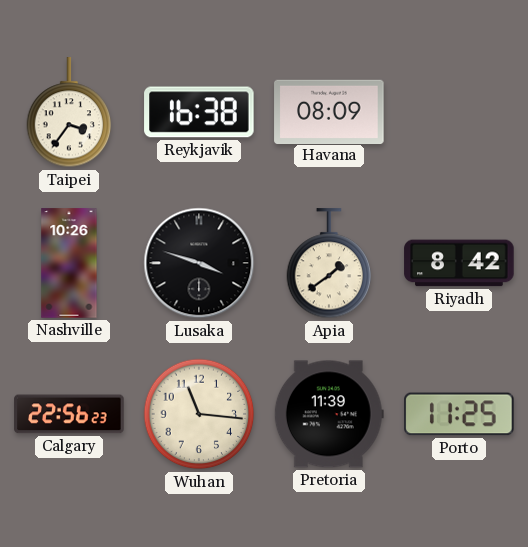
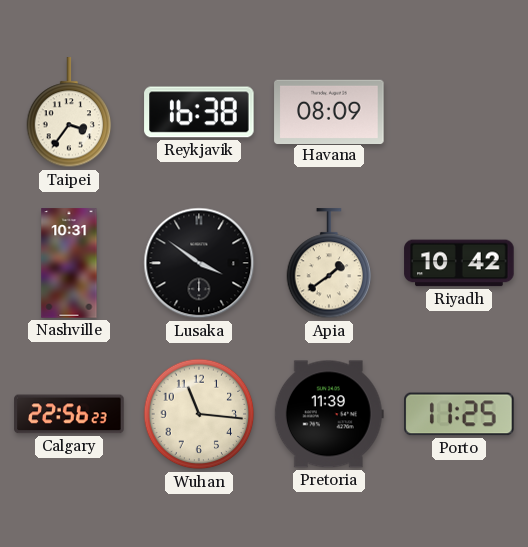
Nashville: 10:26 -> 10:31 (69, 263)
Lusaka: 3:48 -> 3:51 (199, 263)
Riyadh: 8:42 -> 10:42 (459, 263)
